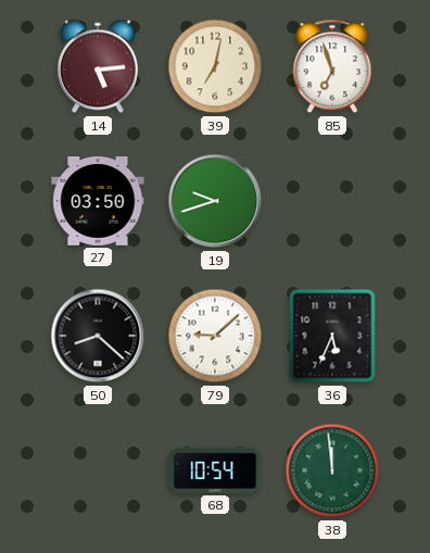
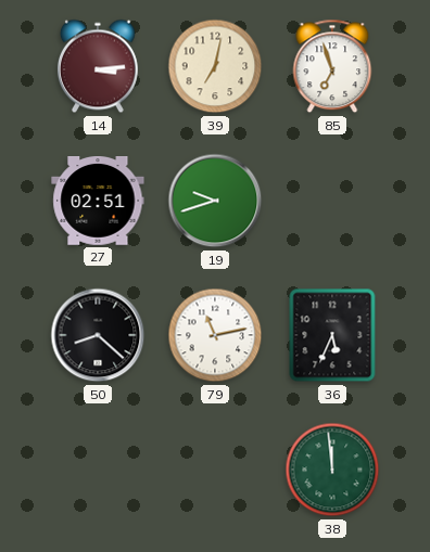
14: 5:14 -> 3:14 (98, 66)
27: 03:50 -> 02:51 (98, 202)
79: 9:08 -> 11:13 (215, 335)
68: 10:54 -> none (215, 470)
